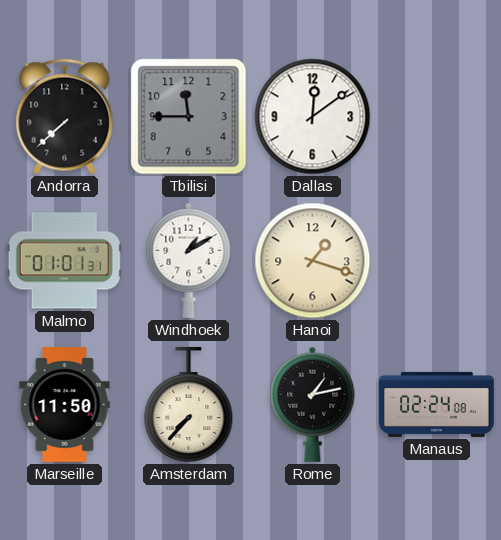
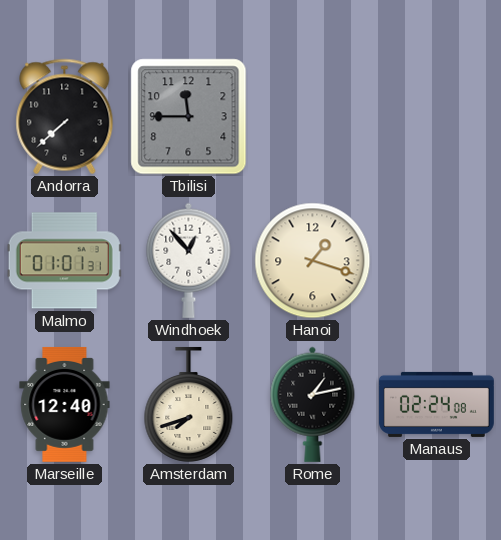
Dallas: 12:09 -> none (313, 117)
Windhoek: 1:10 -> 12:53 (189, 260)
Marseille: 11:50 -> 12:40 (65, 404)
Amsterdam: 7:37 -> 7:42 (189, 404)
